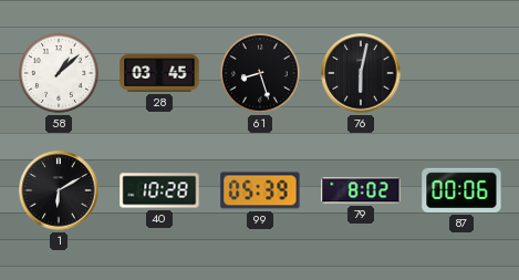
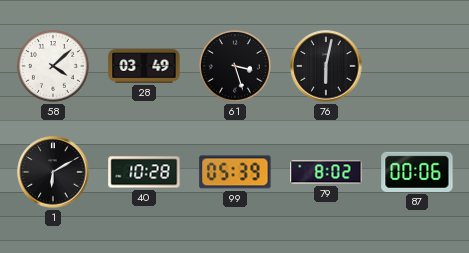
58: 1:08 -> 4:08 (53, 66)
28: 03:45 -> 03:49 (144, 66)
61: 8:27 -> 3:27 (235, 66)
